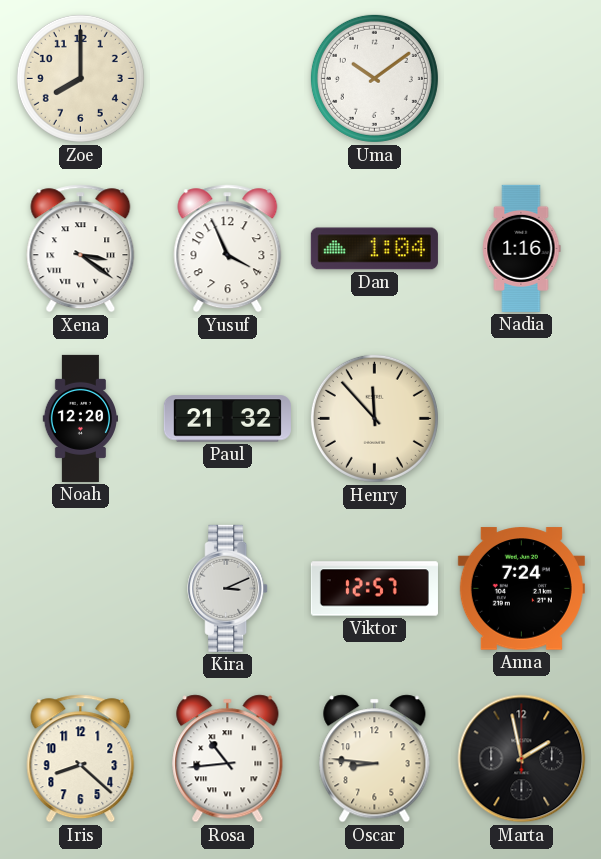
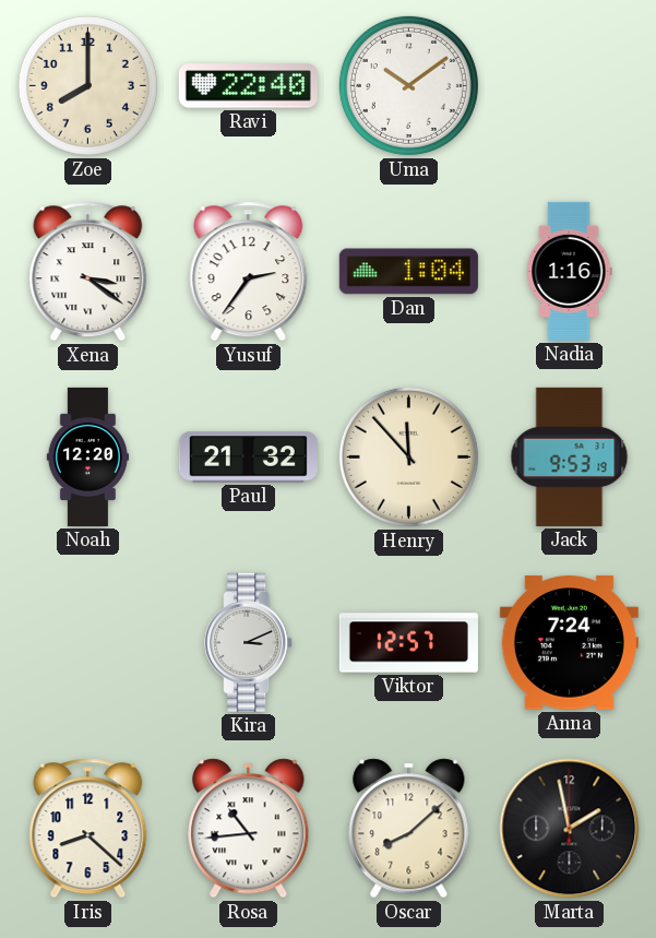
Ravi: none -> 22:40 (248, 86)
Yusuf: 3:56 -> 2:36 (249, 272)
Jack: none -> 9:53 (570, 456)
Oscar: 8:46 -> 8:08 (409, 829)
